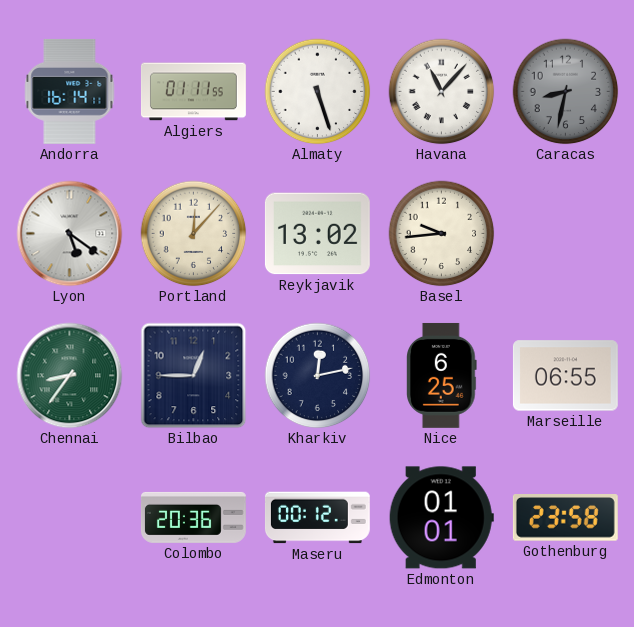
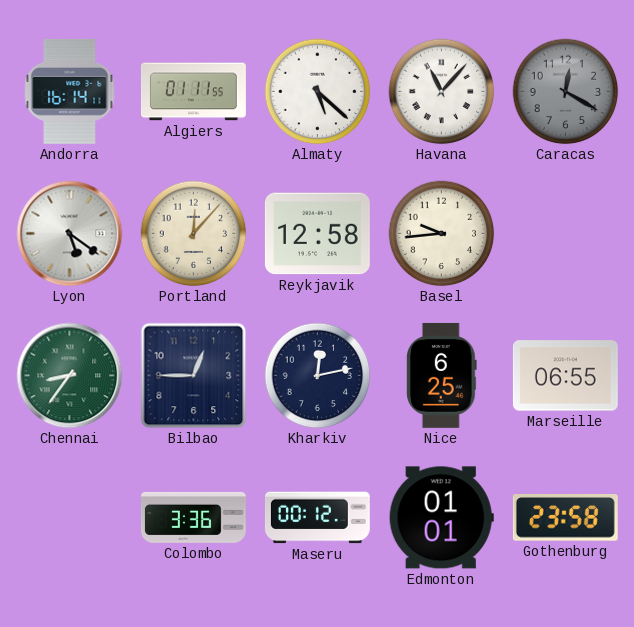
Almaty: 5:27 -> 5:22 (318, 92)
Caracas: 8:32 -> 12:20 (566, 92)
Reykjavik: 13:02 -> 12:58 (317, 234)
Colombo: 20:36 -> 3:36 (193, 517)
